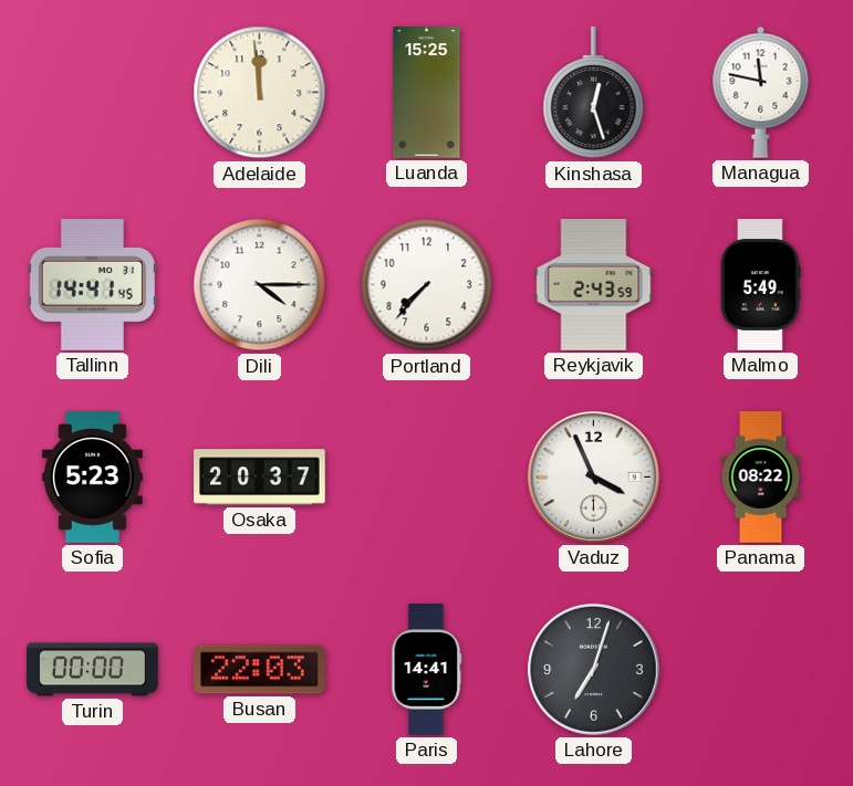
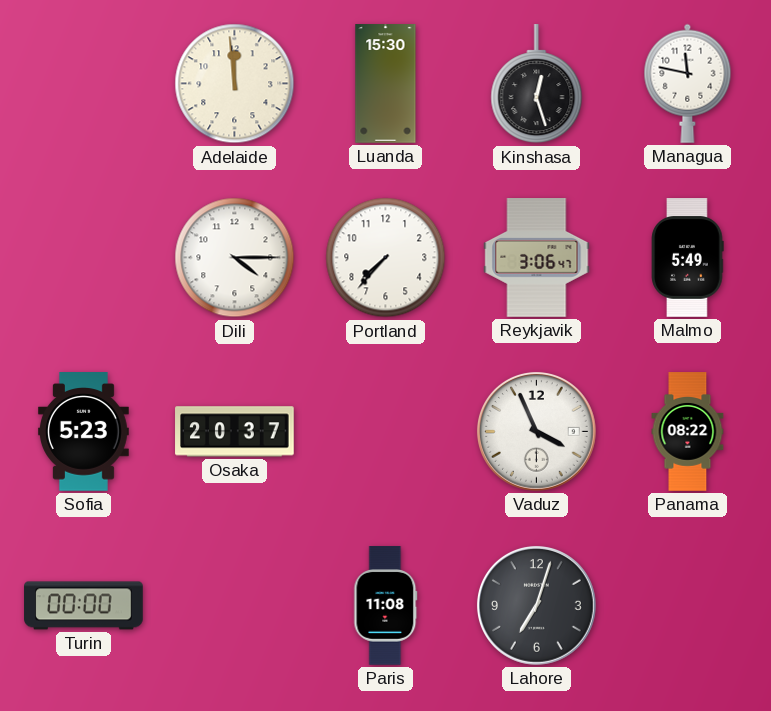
Luanda: 15:25 -> 15:30 (386, 84)
Tallinn: 14:41 -> none (92, 285)
Reykjavik: 2:43 -> 3:06 (537, 258)
Busan: 22:03 -> none (260, 670)
Paris: 14:41 -> 11:08 (386, 606)
